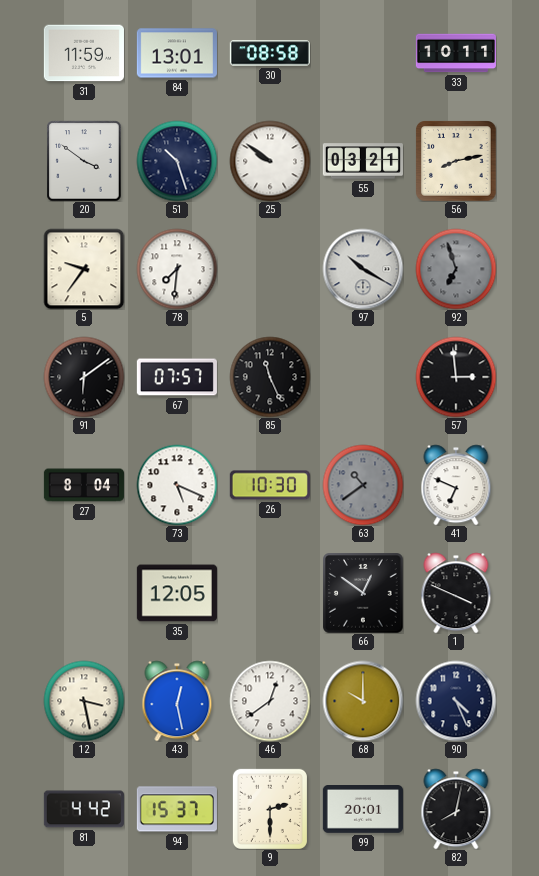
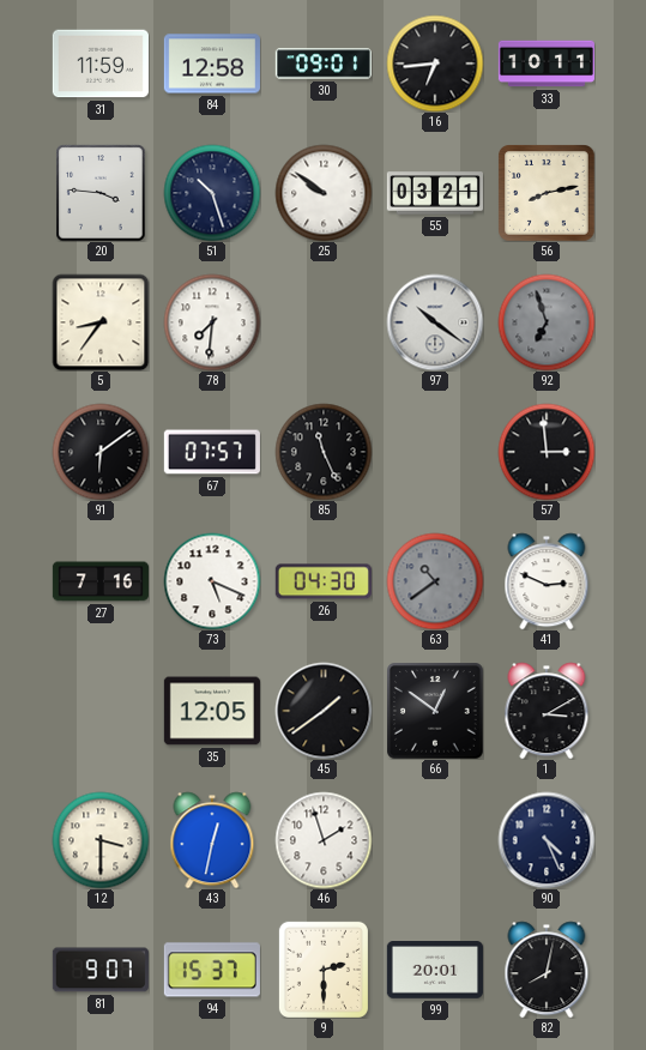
84: 13:01 -> 12:58 (212, 64)
30: 08:58 -> 09:01 (324, 64)
16: none -> 6:44 (435, 64)
20: 3:51 -> 3:46 (101, 193)
5: 9:36 -> 8:36 (101, 322)
97: 10:20 -> 10:21 (435, 322)
27: 8:04 -> 7:16 (101, 581)
26: 10:30 -> 04:30 (324, 581)
41: 6:49 -> 2:49 (547, 581)
45: none -> 1:39 (324, 711)
1: 3:49 -> 3:10 (547, 711)
12: 3:28 -> 3:30 (101, 840)
43: 12:28 -> 12:32 (212, 840)
46: 12:39 -> 1:57 (324, 840)
68: 10:00 -> none (363, 701)
81: 4:42 -> 9:07 (101, 970)
